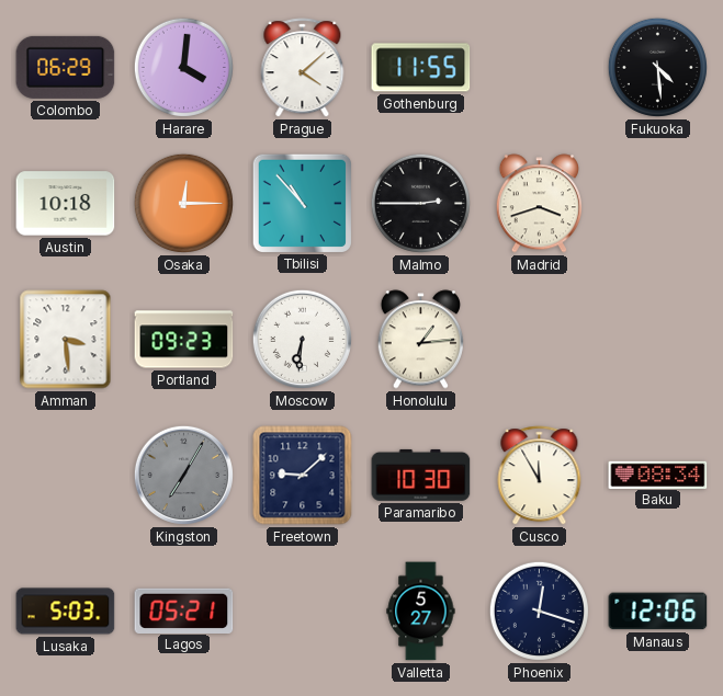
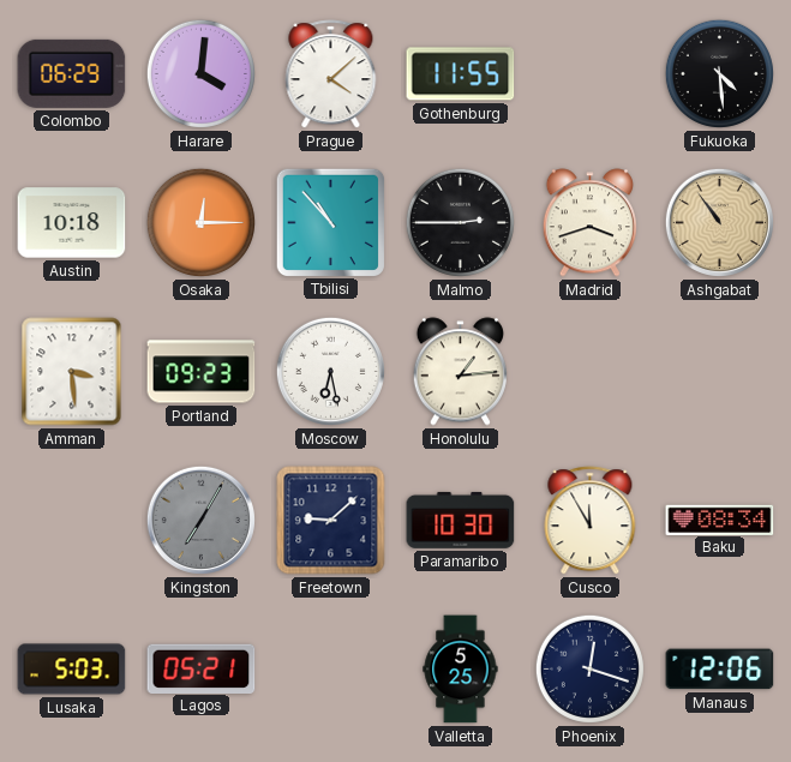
Ashgabat: none -> 10:54 (719, 222)
Moscow: 6:31 -> 6:28 (330, 371)
Valletta: 5:27 -> 5:25 (461, 670)
